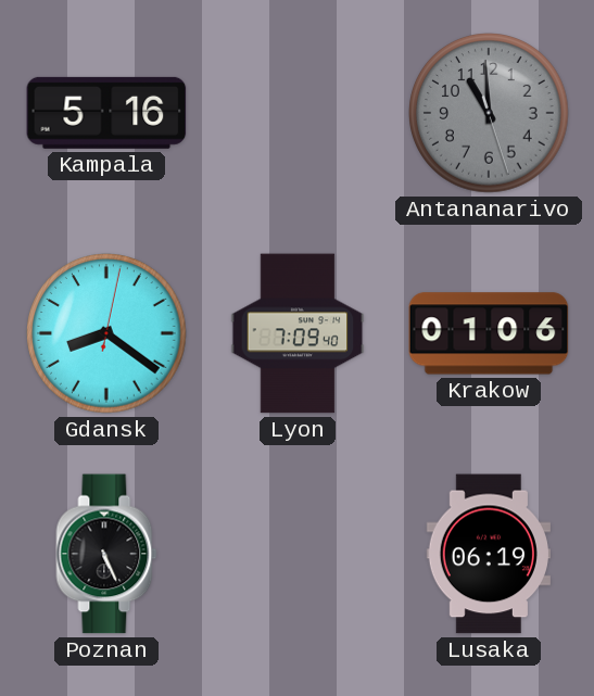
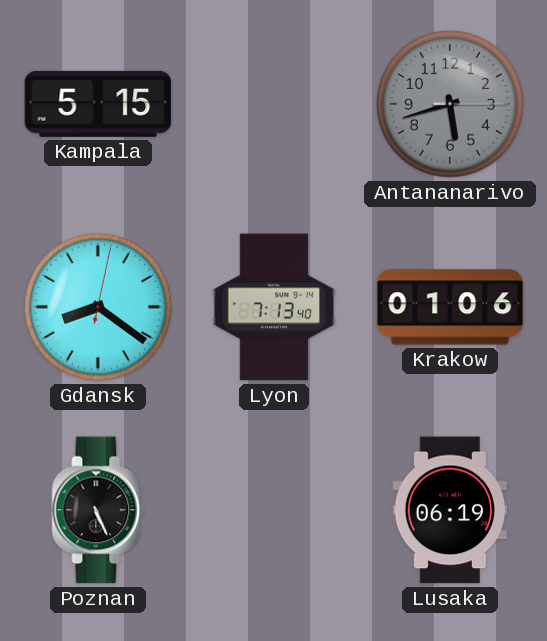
Kampala: 5:16 -> 5:15 (98, 104)
Antananarivo: 10:59 -> 5:42 (450, 104)
Lyon: 7:09 -> 7:13 (274, 307)
